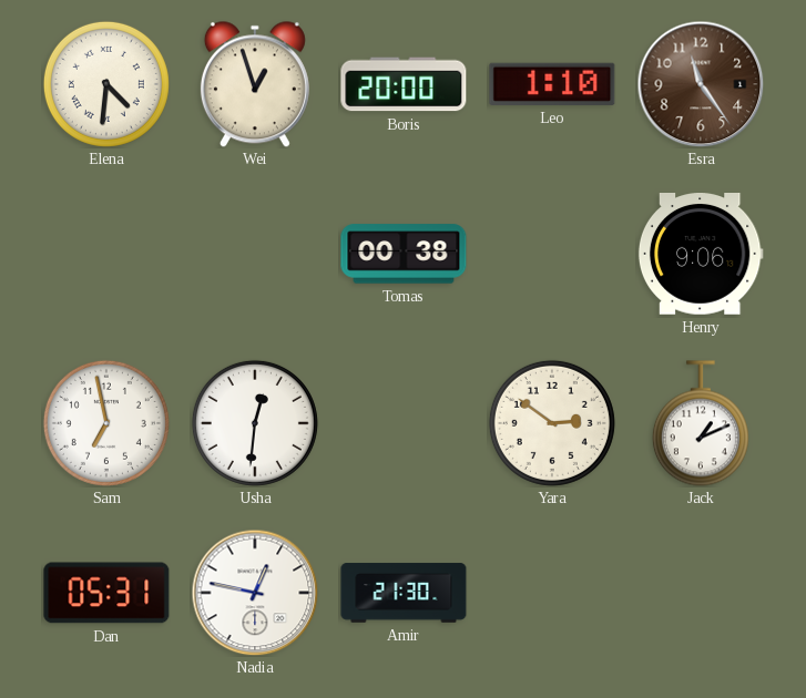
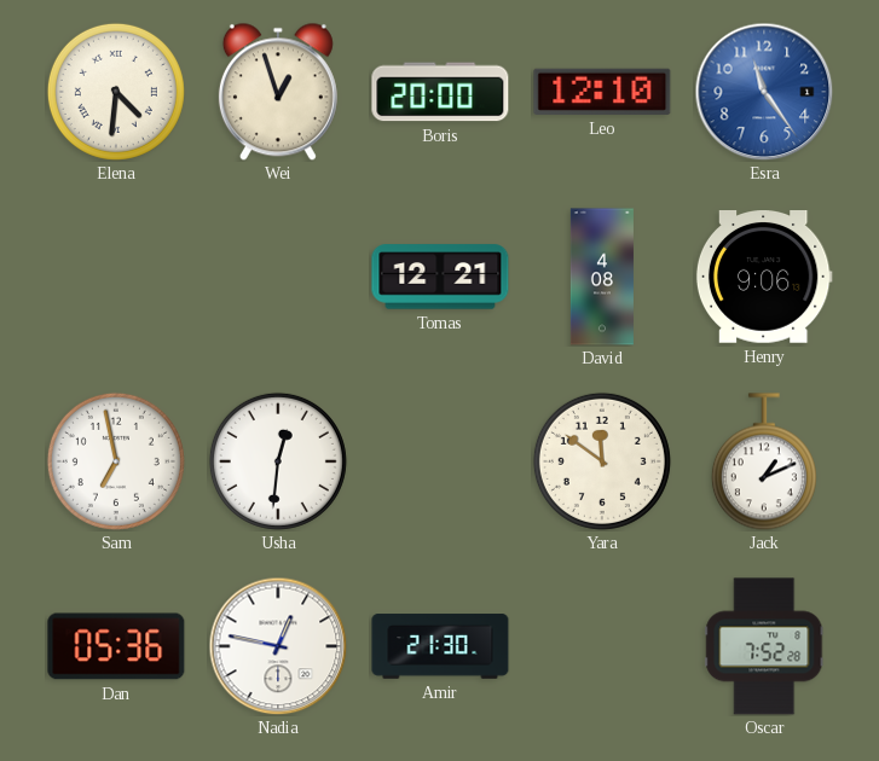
Leo: 1:10 -> 12:10 (602, 92)
Esra dial: brown -> blue (764, 92)
Tomas: 00:38 -> 12:21 (440, 277)
David: none -> 4:08 (602, 277)
Yara: 2:51 -> 11:51 (602, 461)
Dan: 05:31 -> 05:36 (116, 646)
Oscar: none -> 7:52 (764, 646)
